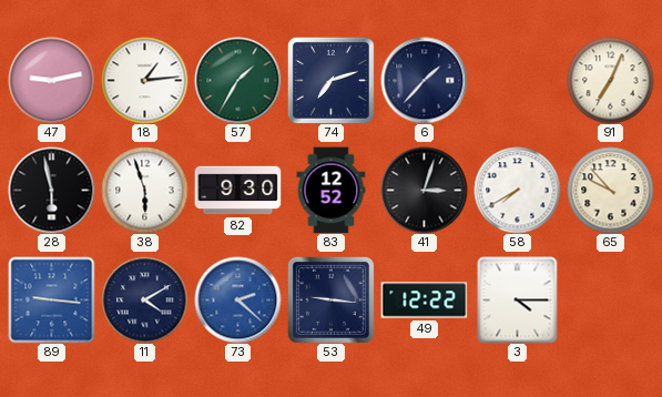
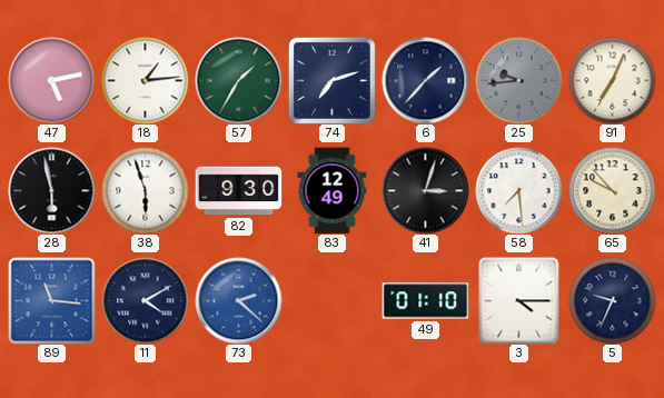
47: 9:13 -> 5:13 (51, 80)
25: none -> 9:44 (518, 80)
83: 12:52 -> 12:49 (333, 190)
58: 7:40 -> 7:29 (518, 190)
89: 9:16 -> 11:16 (51, 300)
53: 9:16 -> none (330, 299)
49: 12:22 -> 01:10 (425, 301)
5: none -> 9:34 (612, 300)
